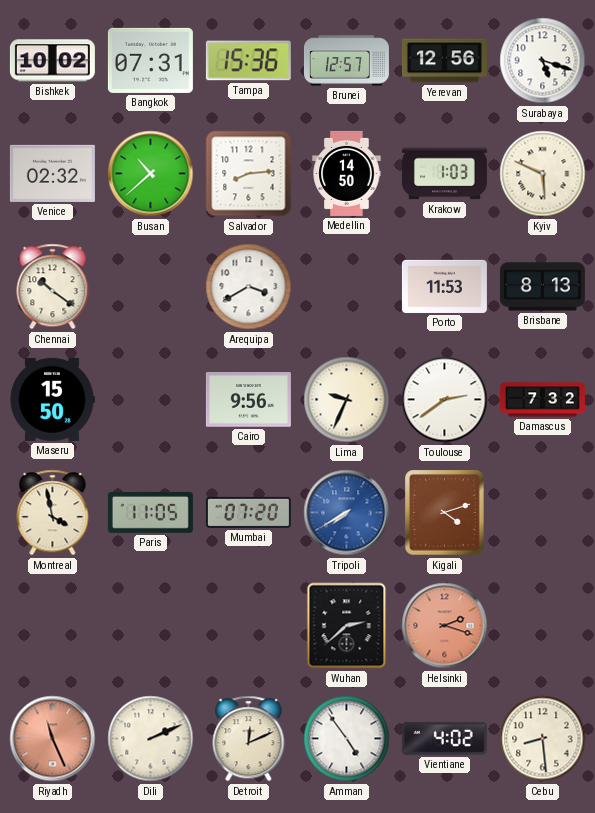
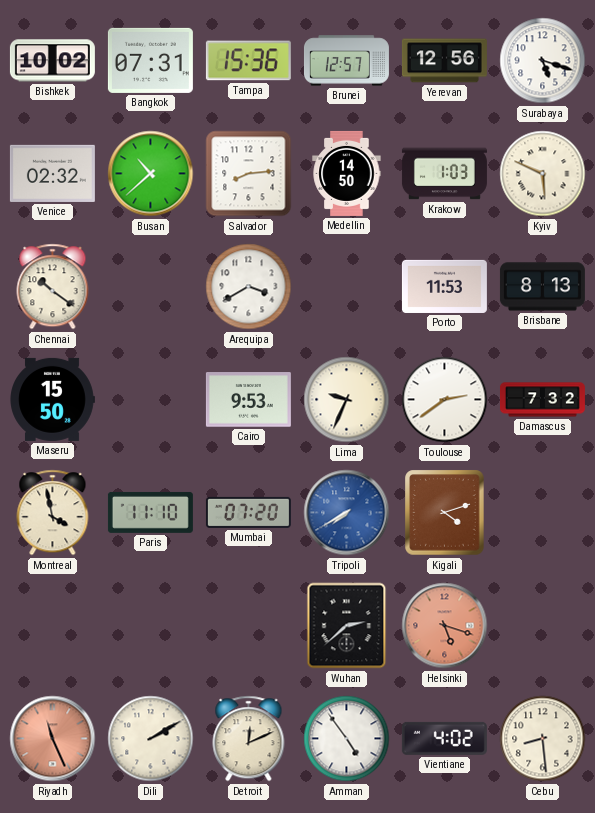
Cairo: 9:56 -> 9:53 (248, 400)
Paris: 11:05 -> 11:10 (150, 512)
Helsinki: 2:18 -> 5:18 (445, 626)
Dili: 2:11 -> 2:10 (151, 739)
